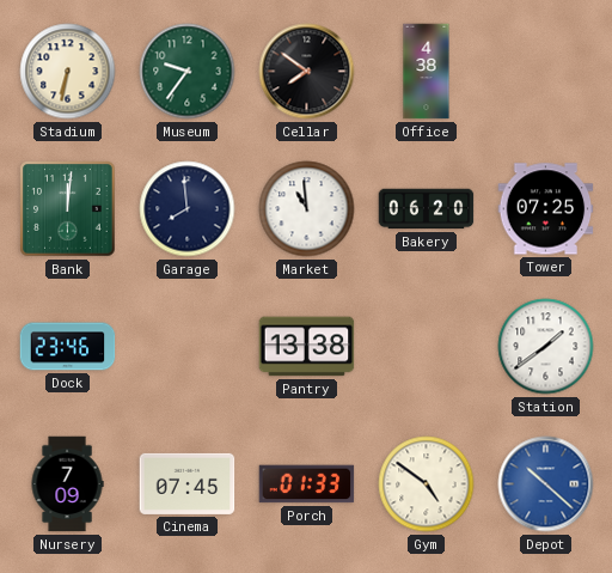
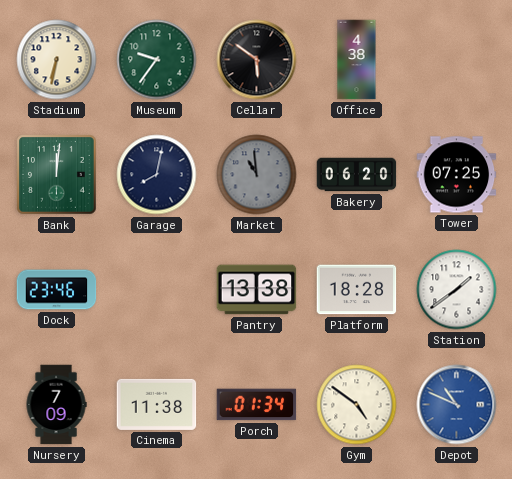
Cellar: 7:51 -> 5:51 (257, 60)
Garage: 7:59 -> 8:02 (157, 175)
Market dial: white -> grey (257, 175)
Platform: none -> 18:28 (357, 290)
Cinema: 07:45 -> 11:38 (157, 404)
Porch: 01:33 -> 01:34 (257, 405)
Depot: 10:22 -> 10:49 (457, 405)
